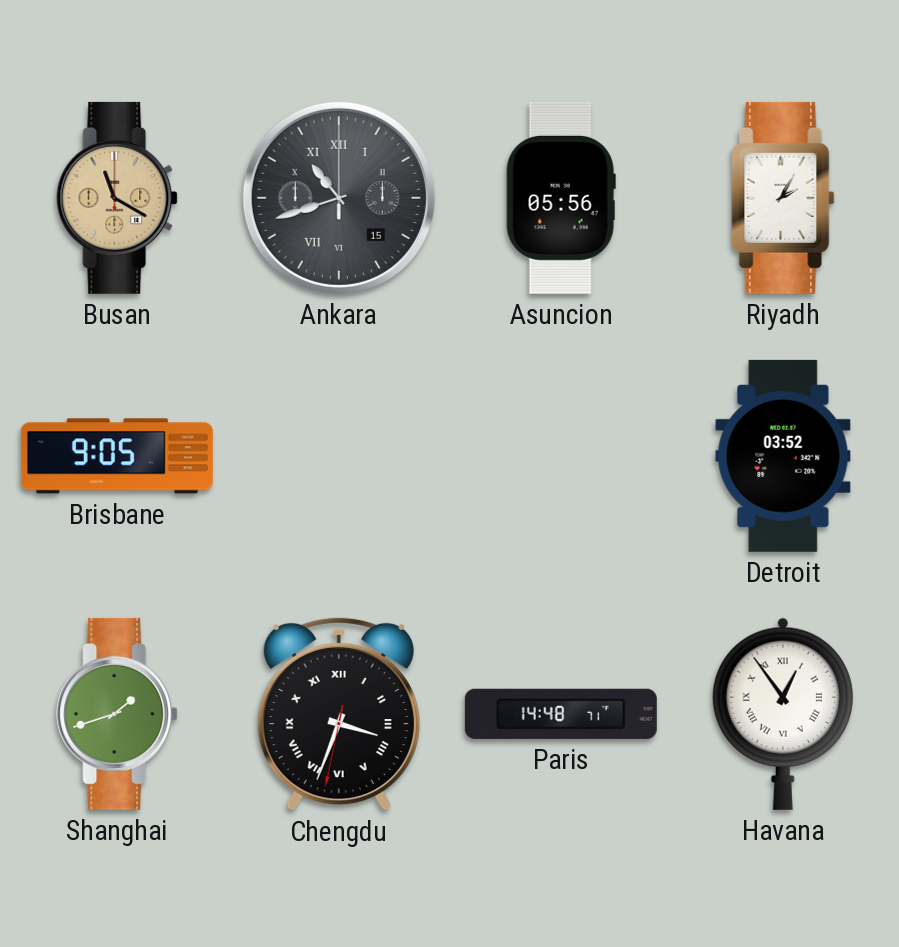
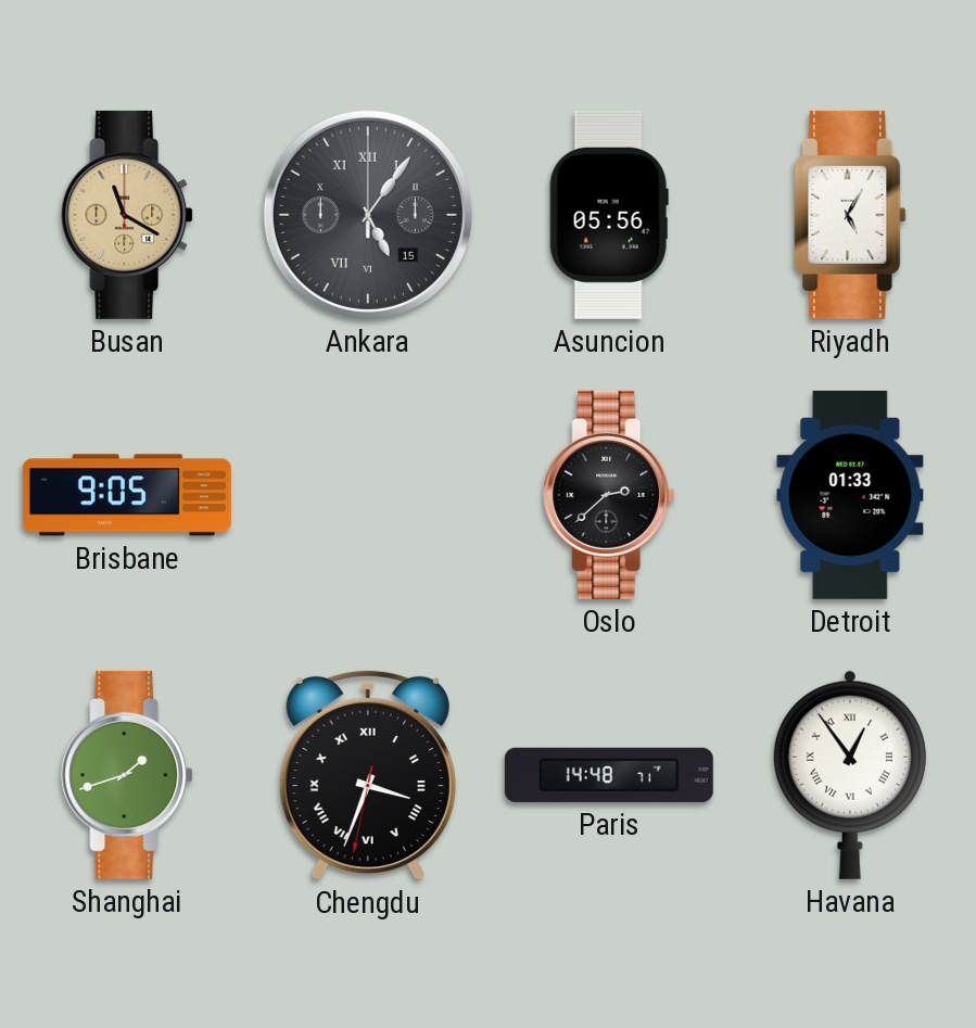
Ankara: 10:42 -> 5:06 (368, 215)
Riyadh: 2:05 -> 5:05 (850, 215)
Oslo: none -> 2:38 (609, 495)
Detroit: 03:52 -> 01:33 (850, 495)
